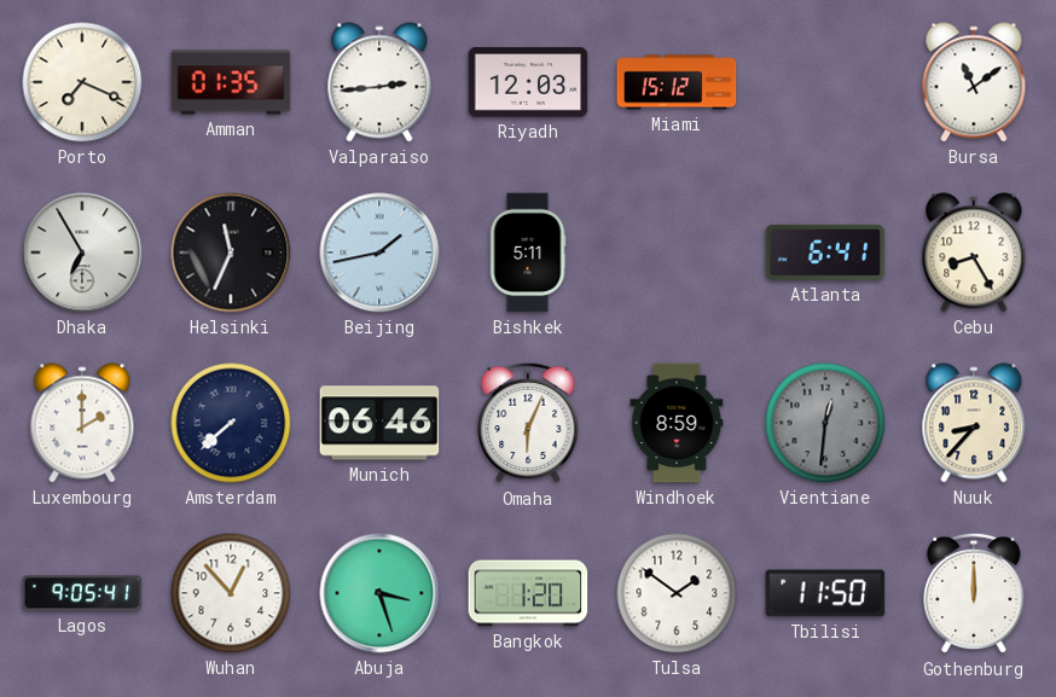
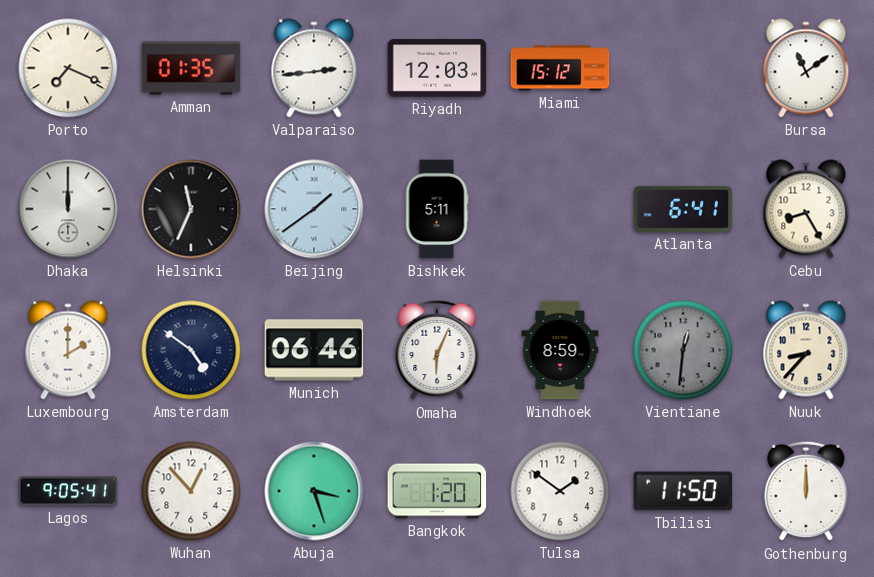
Dhaka: 6:55 -> 12:00 (68, 209)
Beijing: 1:43 -> 1:39 (314, 209)
Amsterdam: 7:38 -> 4:51 (191, 350)
